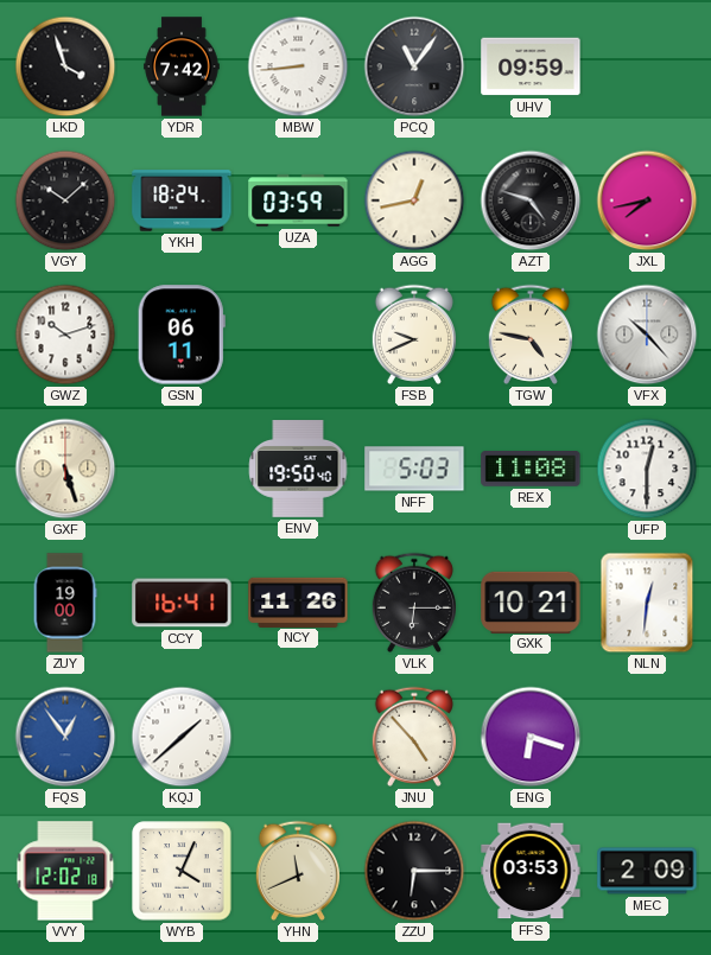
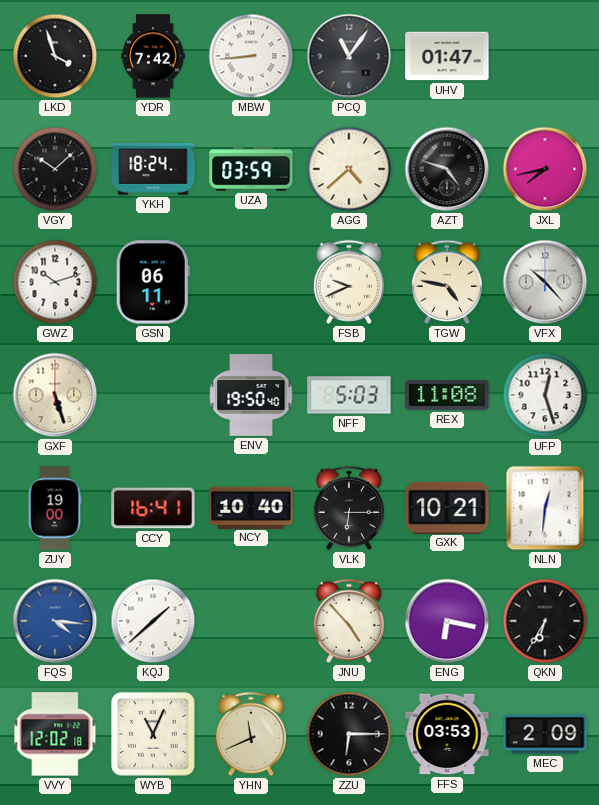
UHV: 09:59 -> 01:47 (447, 56)
AGG: 12:43 -> 4:38 (349, 169)
UFP: 12:30 -> 12:27 (545, 395)
NCY: 11:26 -> 10:40 (251, 507)
FQS: 12:54 -> 4:16 (55, 621)
ENG: 6:18 -> 6:17 (447, 621)
QKN: none -> 6:35 (545, 621)
WYB: 4:04 -> 11:04 (153, 734)
